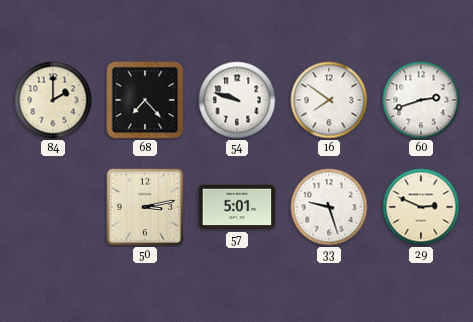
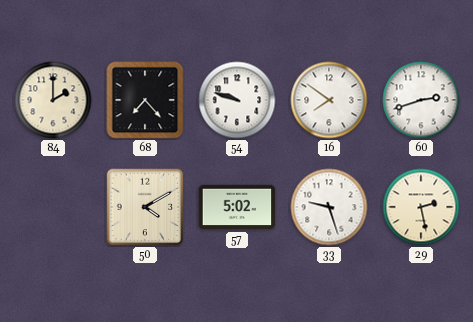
50: 3:13 -> 4:10 (145, 207)
57: 5:01 -> 5:02 (237, 207)
29: 2:49 -> 2:28 (421, 207)
